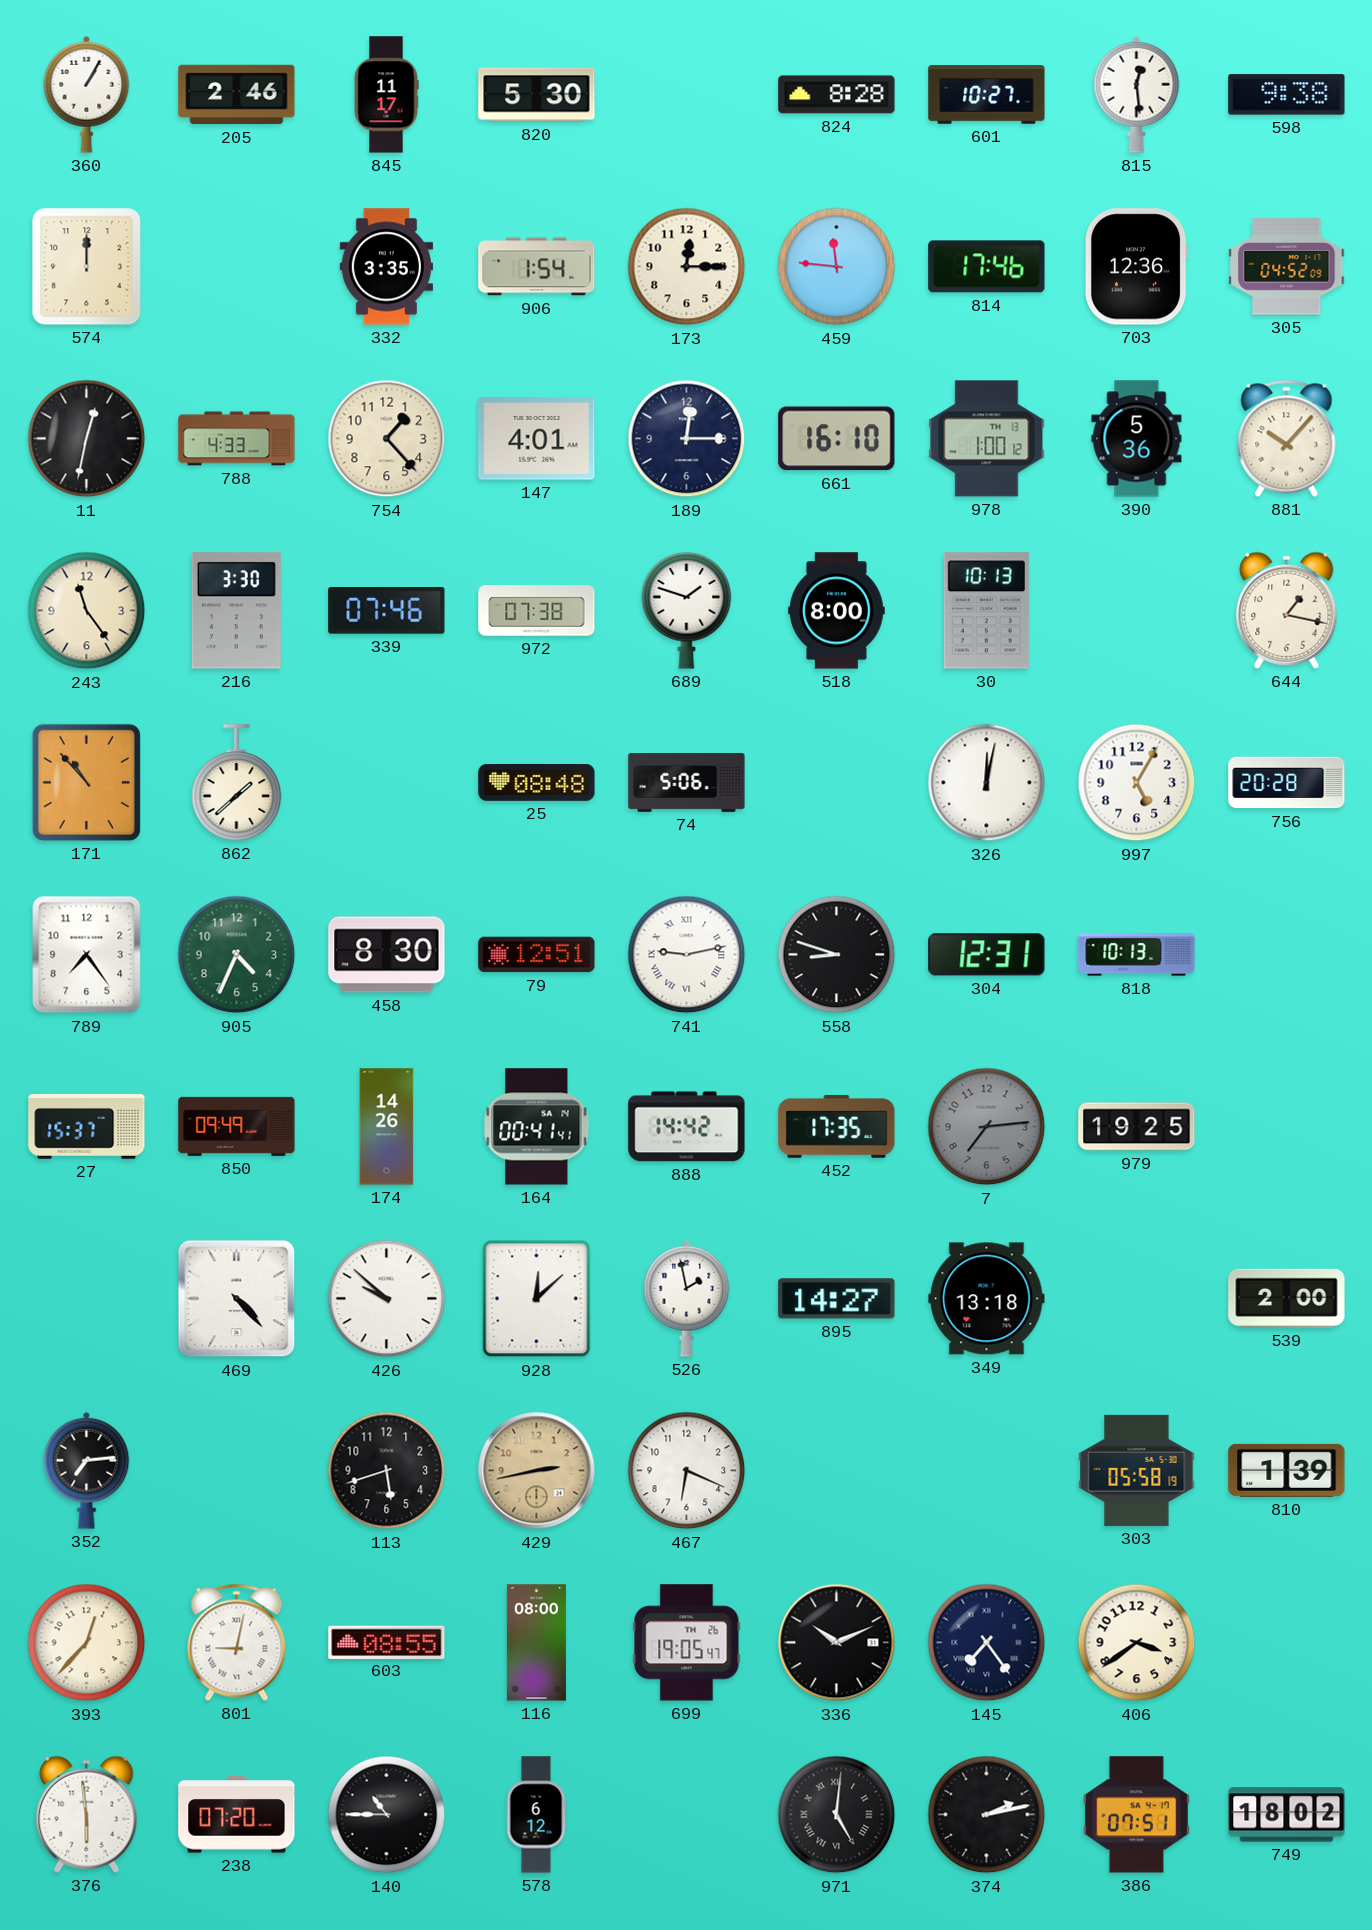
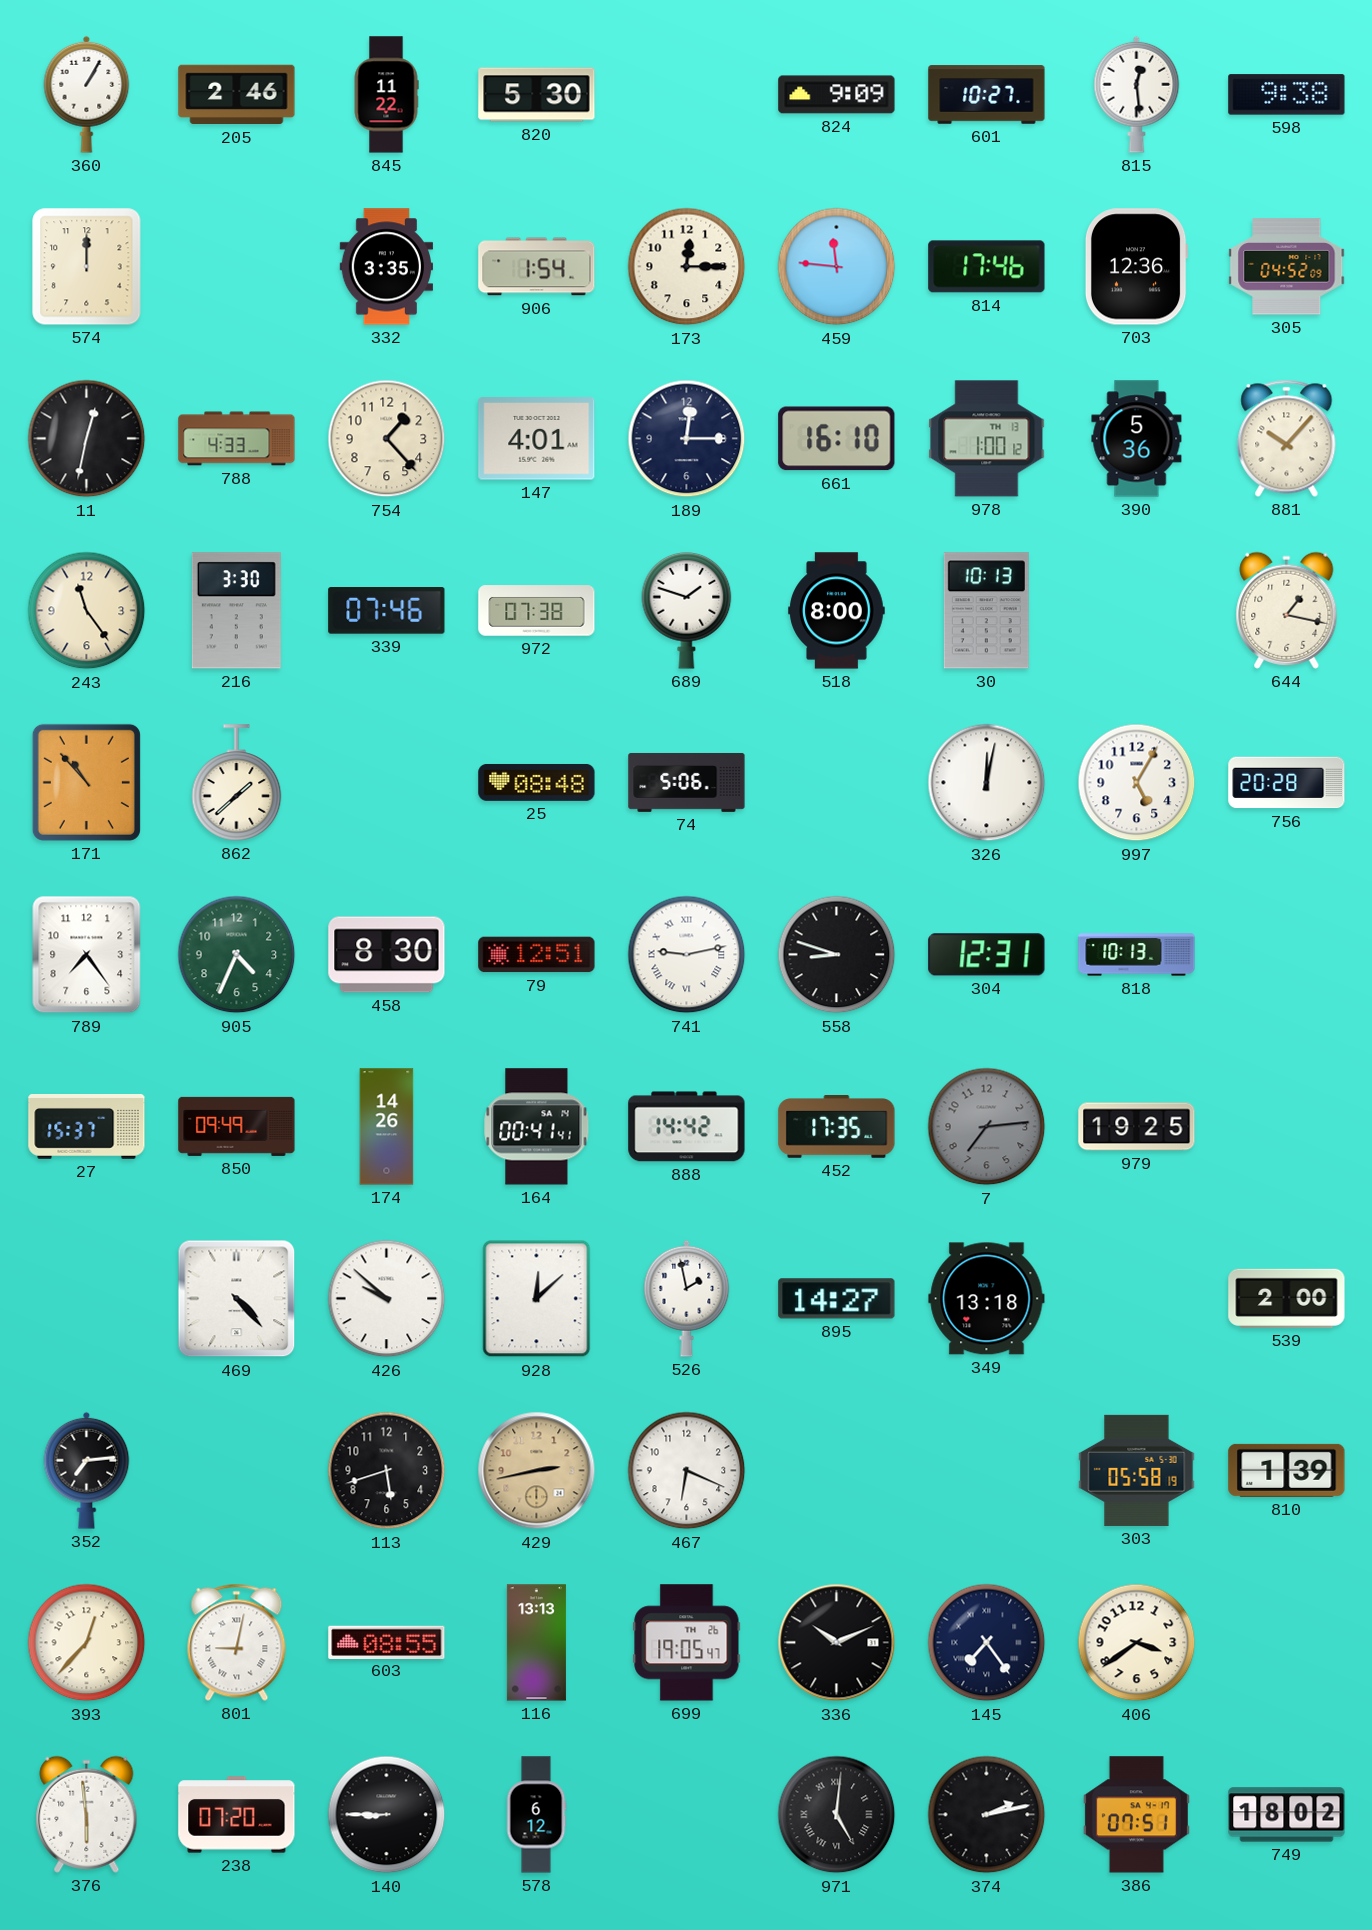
845: 11:17 -> 11:22 (386, 95)
824: 8:28 -> 9:09 (837, 95)
116: 08:00 -> 13:13 (536, 1643)
140: 10:45 -> 8:45 (387, 1815)
